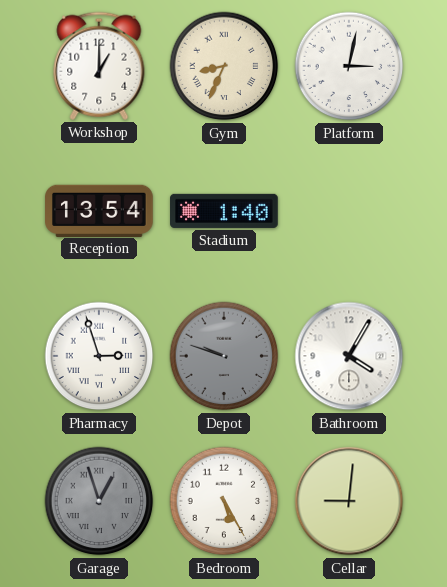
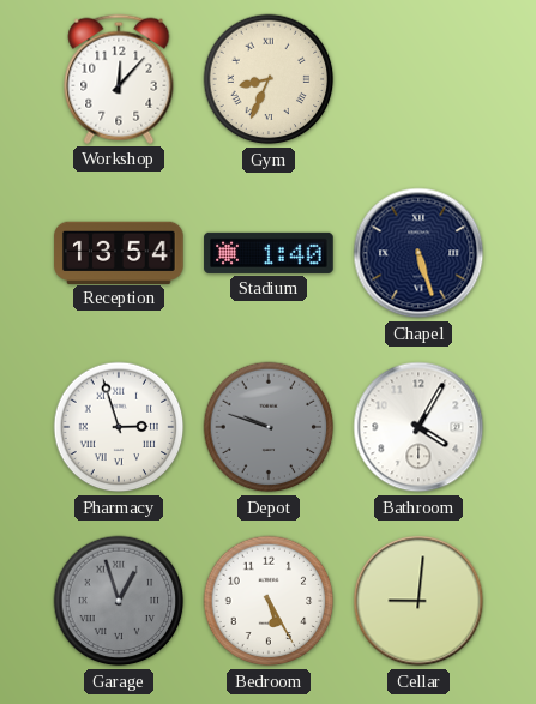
Workshop: 1:00 -> 12:07 (119, 79)
Platform: 3:02 -> none (349, 66)
Chapel: none -> 5:27 (418, 253)
